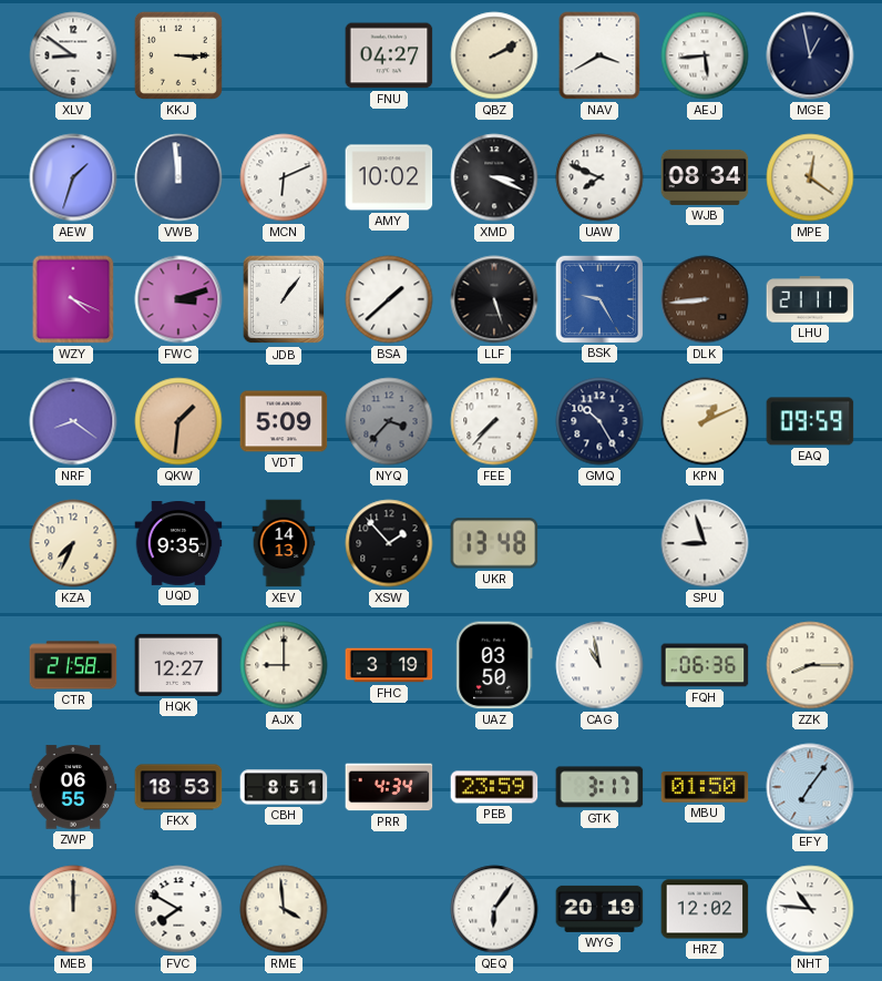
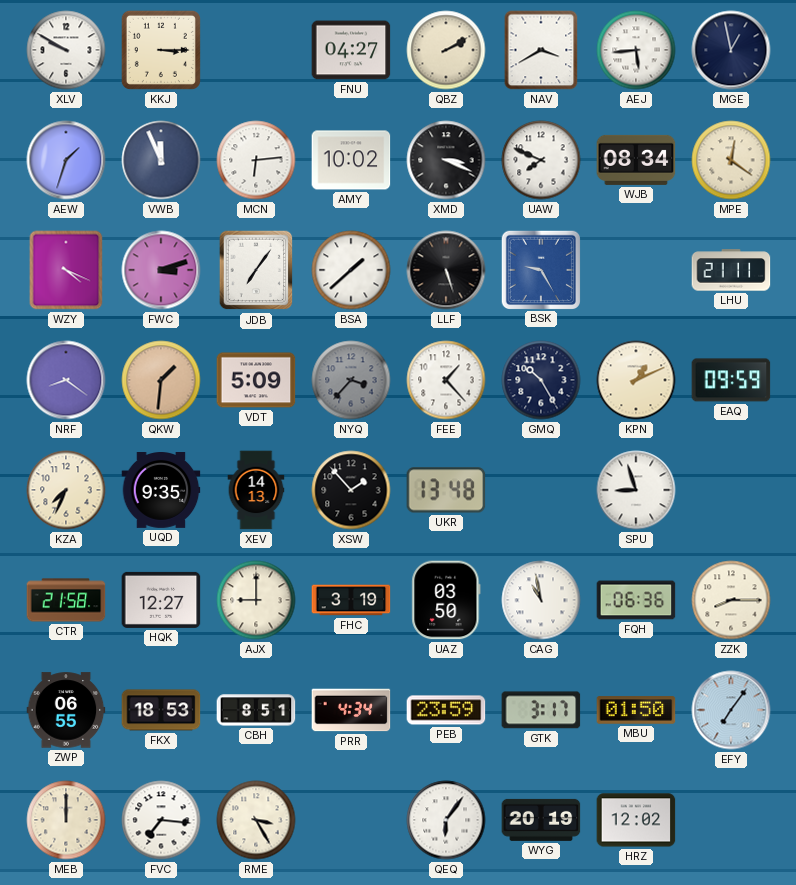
XLV: 8:51 -> 9:50 (66, 50)
VWB: 11:59 -> 11:56 (161, 160)
MCN: 6:11 -> 6:14 (256, 160)
JDB: 1:06 -> 7:06 (256, 270)
DLK: 8:44 -> none (705, 299)
FEE: 7:37 -> 1:23 (446, 380)
FVC: 7:50 -> 7:16 (161, 820)
RME: 3:59 -> 3:25 (256, 820)
NHT: 10:46 -> none (810, 909)
